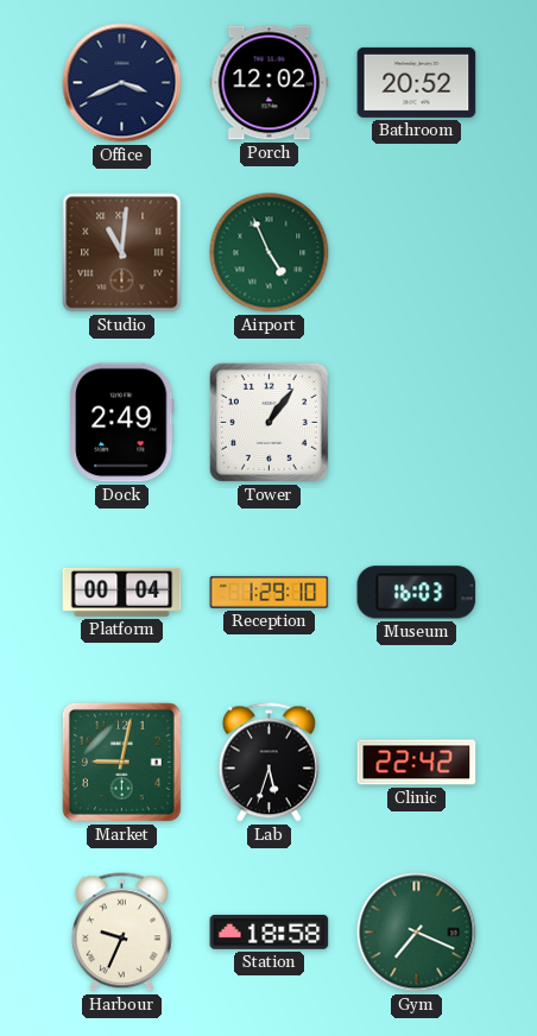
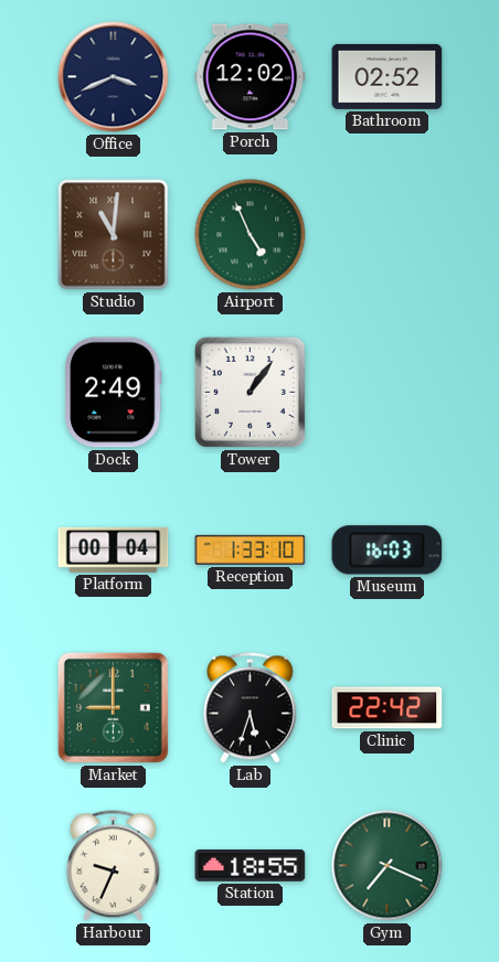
Bathroom: 20:52 -> 02:52 (387, 76)
Reception: 1:29 -> 1:33 (251, 549)
Market: 9:02 -> 9:00 (113, 707)
Station: 18:58 -> 18:55 (251, 865)
